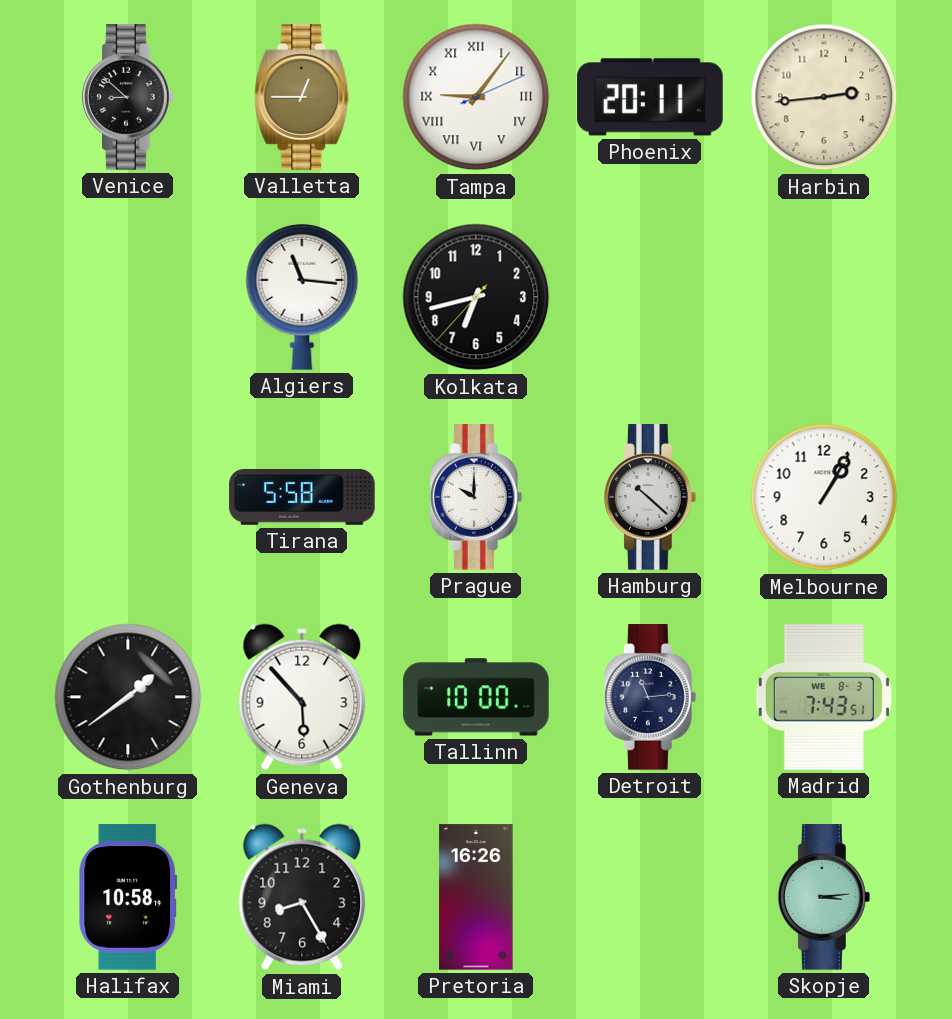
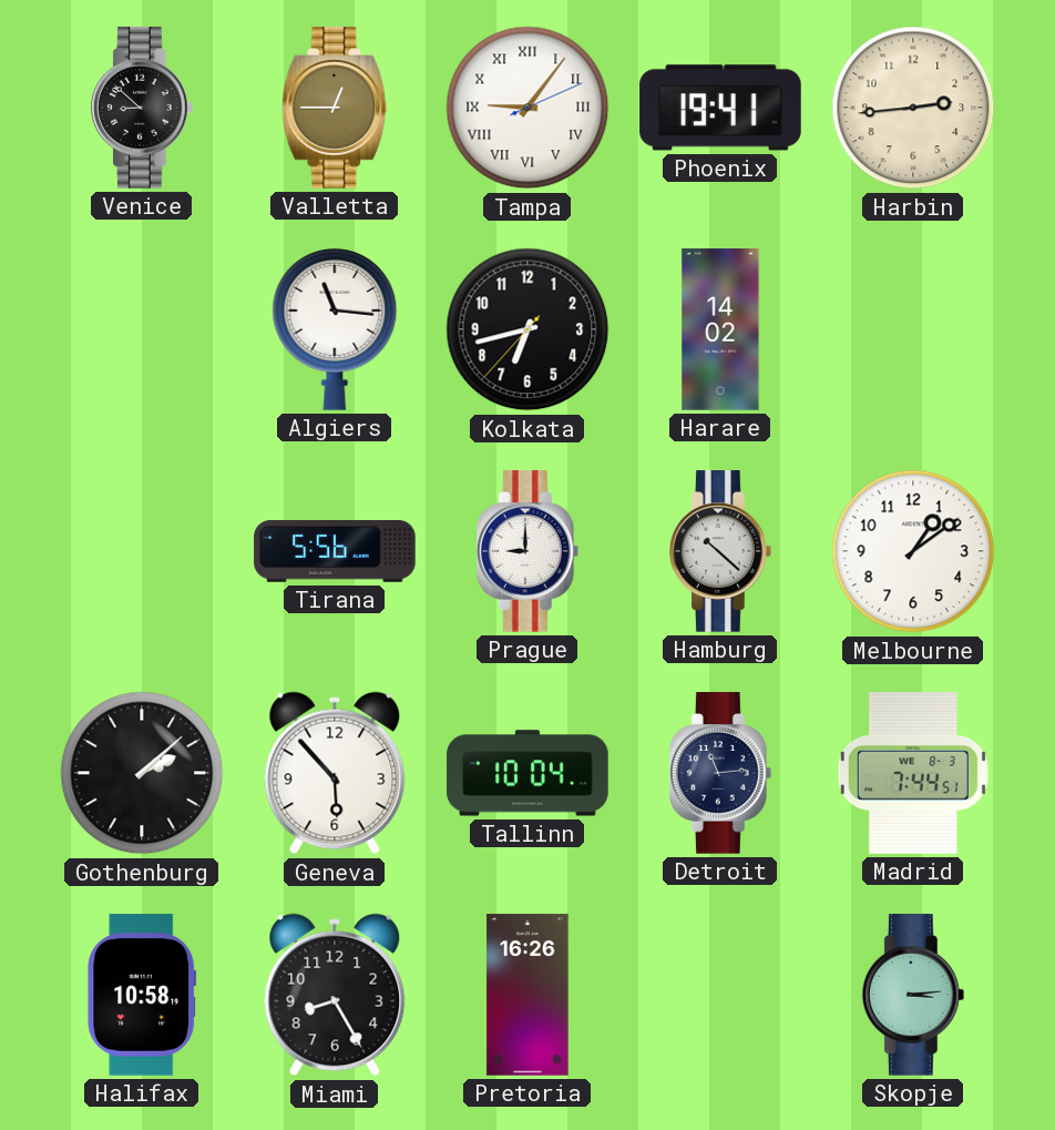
Phoenix: 20:11 -> 19:41 (720, 108)
Harare: none -> 14:02 (720, 329)
Tirana: 5:58 -> 5:56 (335, 552)
Prague: 10:00 -> 9:00 (527, 551)
Melbourne: 1:05 -> 1:09 (913, 551)
Gothenburg: 1:39 -> 2:08 (142, 773)
Tallinn: 10:00 -> 10:04 (527, 773)
Madrid: 7:43 -> 7:44 (913, 773)
